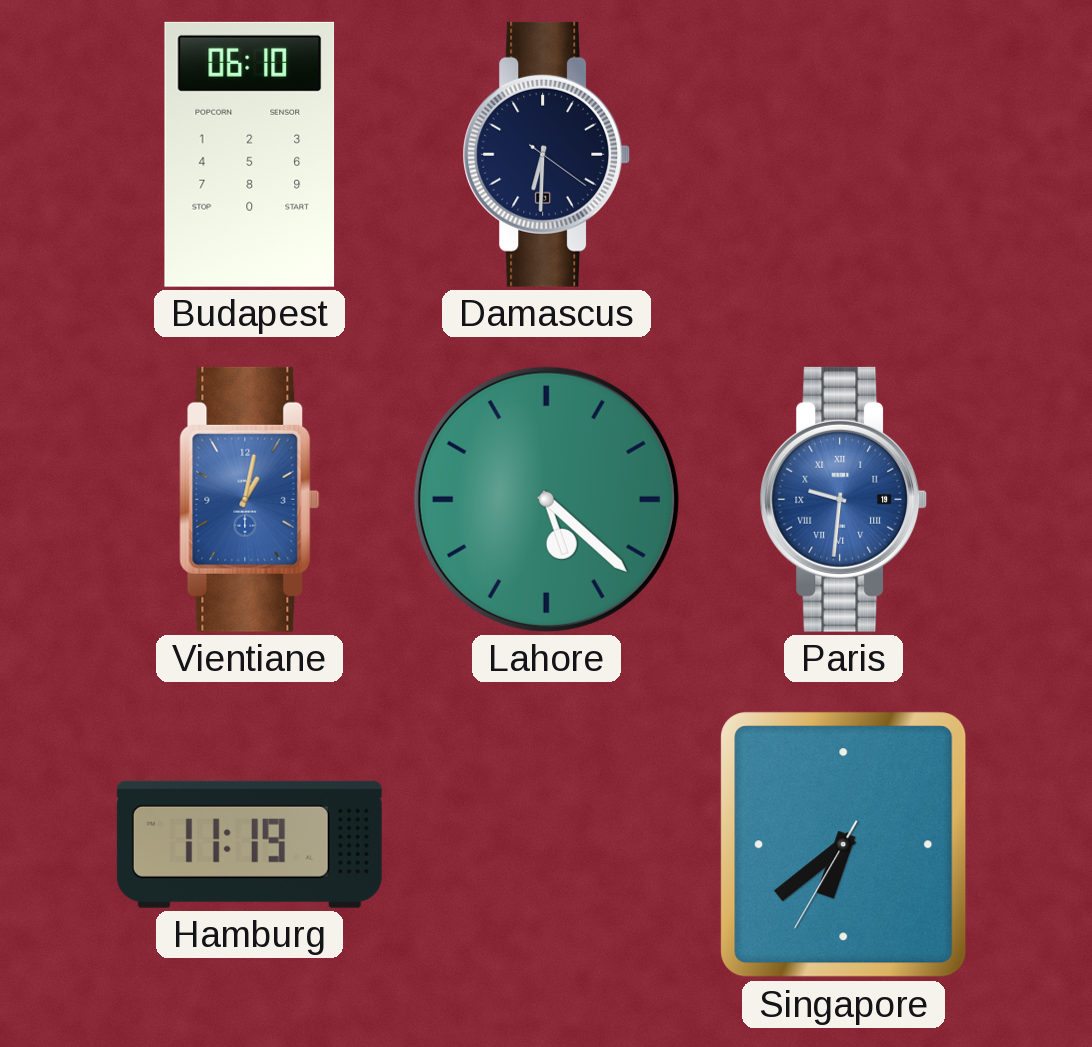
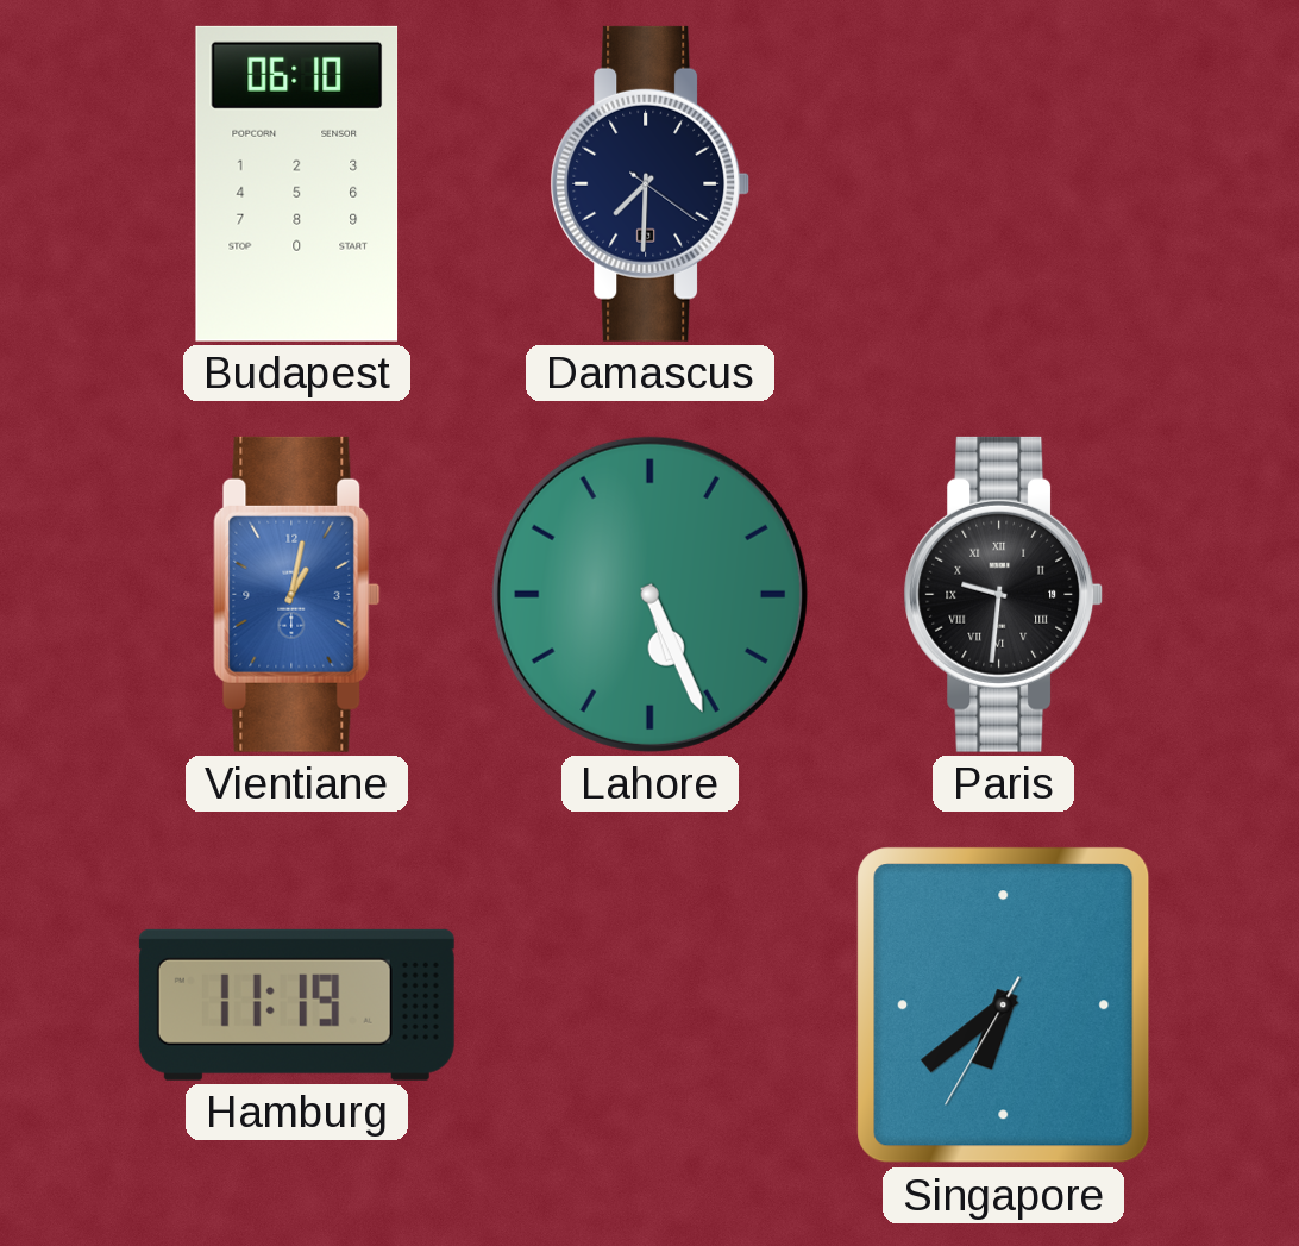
Damascus: 6:30 -> 7:30 (651, 183)
Lahore: 5:22 -> 5:26 (649, 594)
Paris dial: blue -> black (1004, 594)
